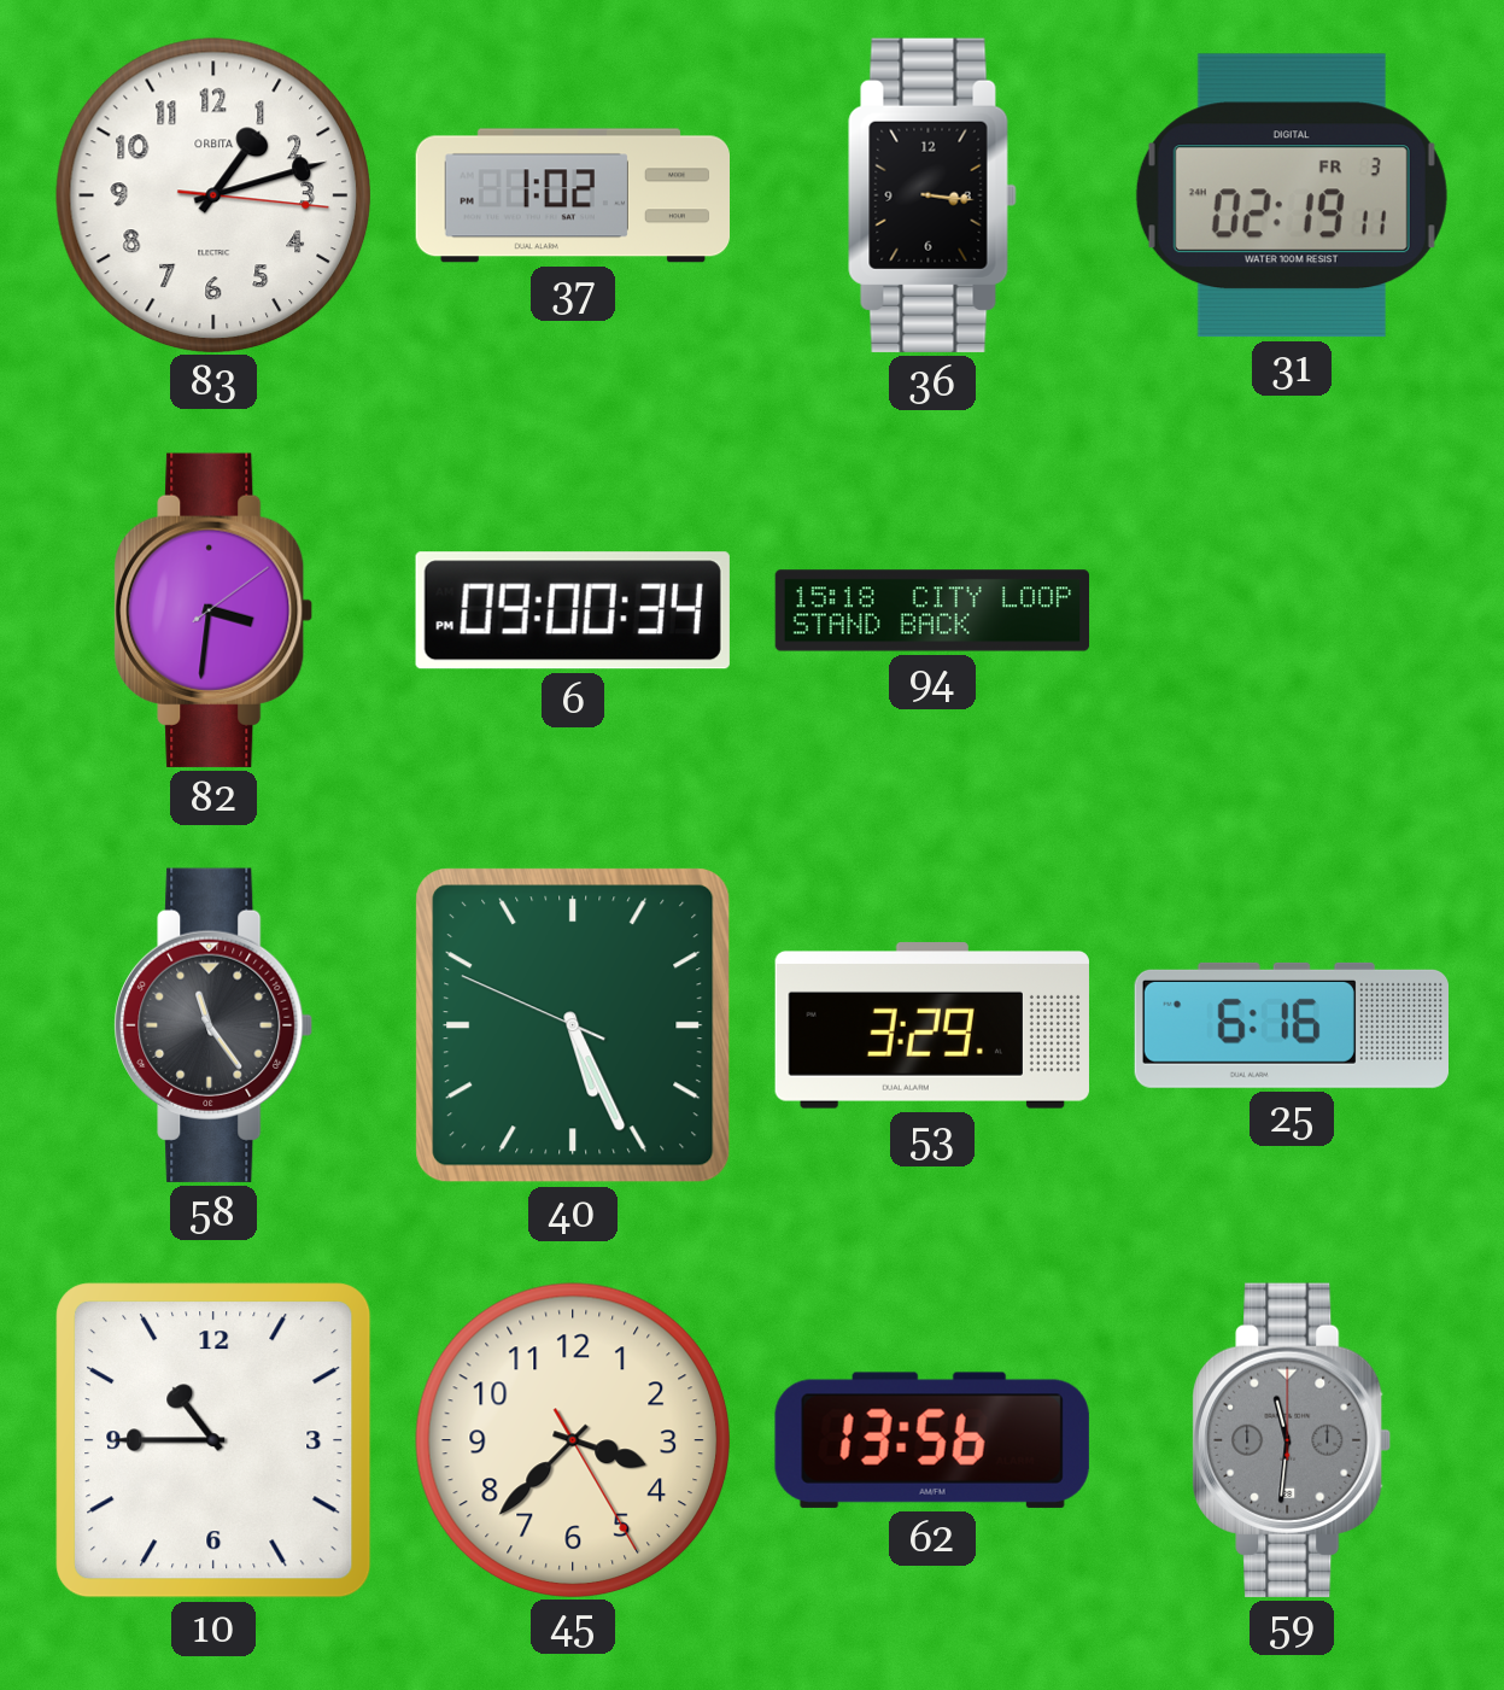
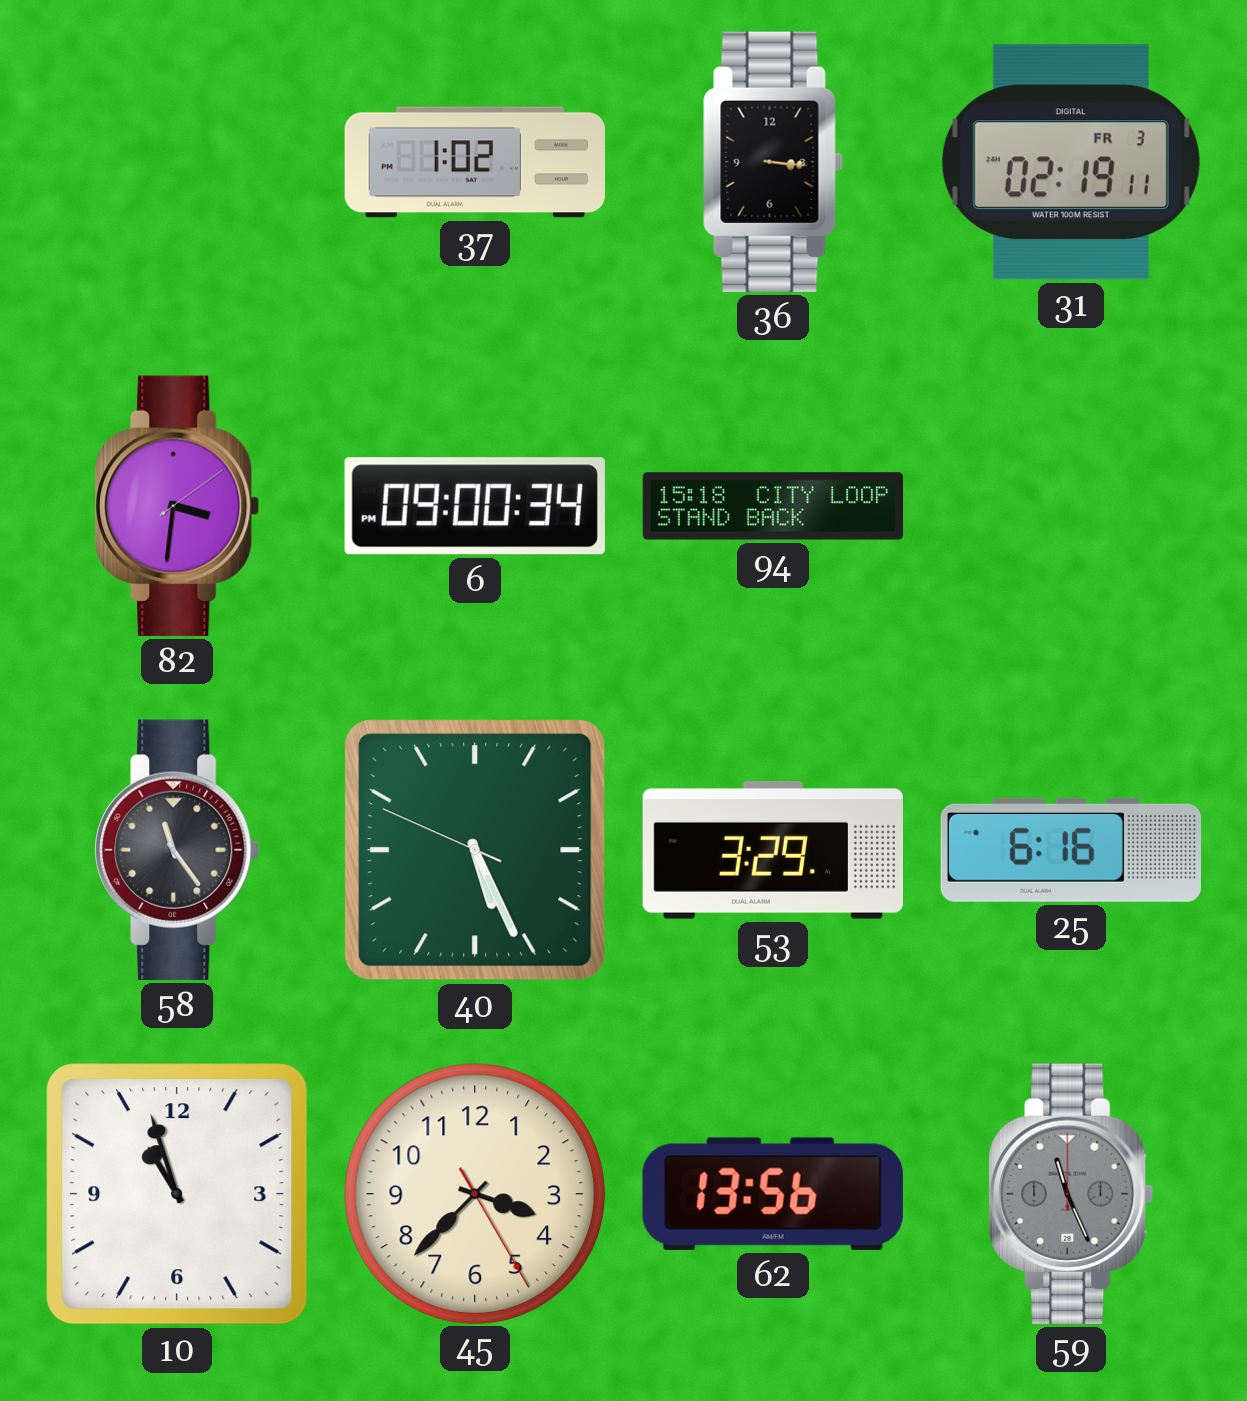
83: 1:12 -> none (212, 194)
10: 10:45 -> 10:57 (177, 1194)
59: 11:31 -> 11:26 (1071, 1194)
